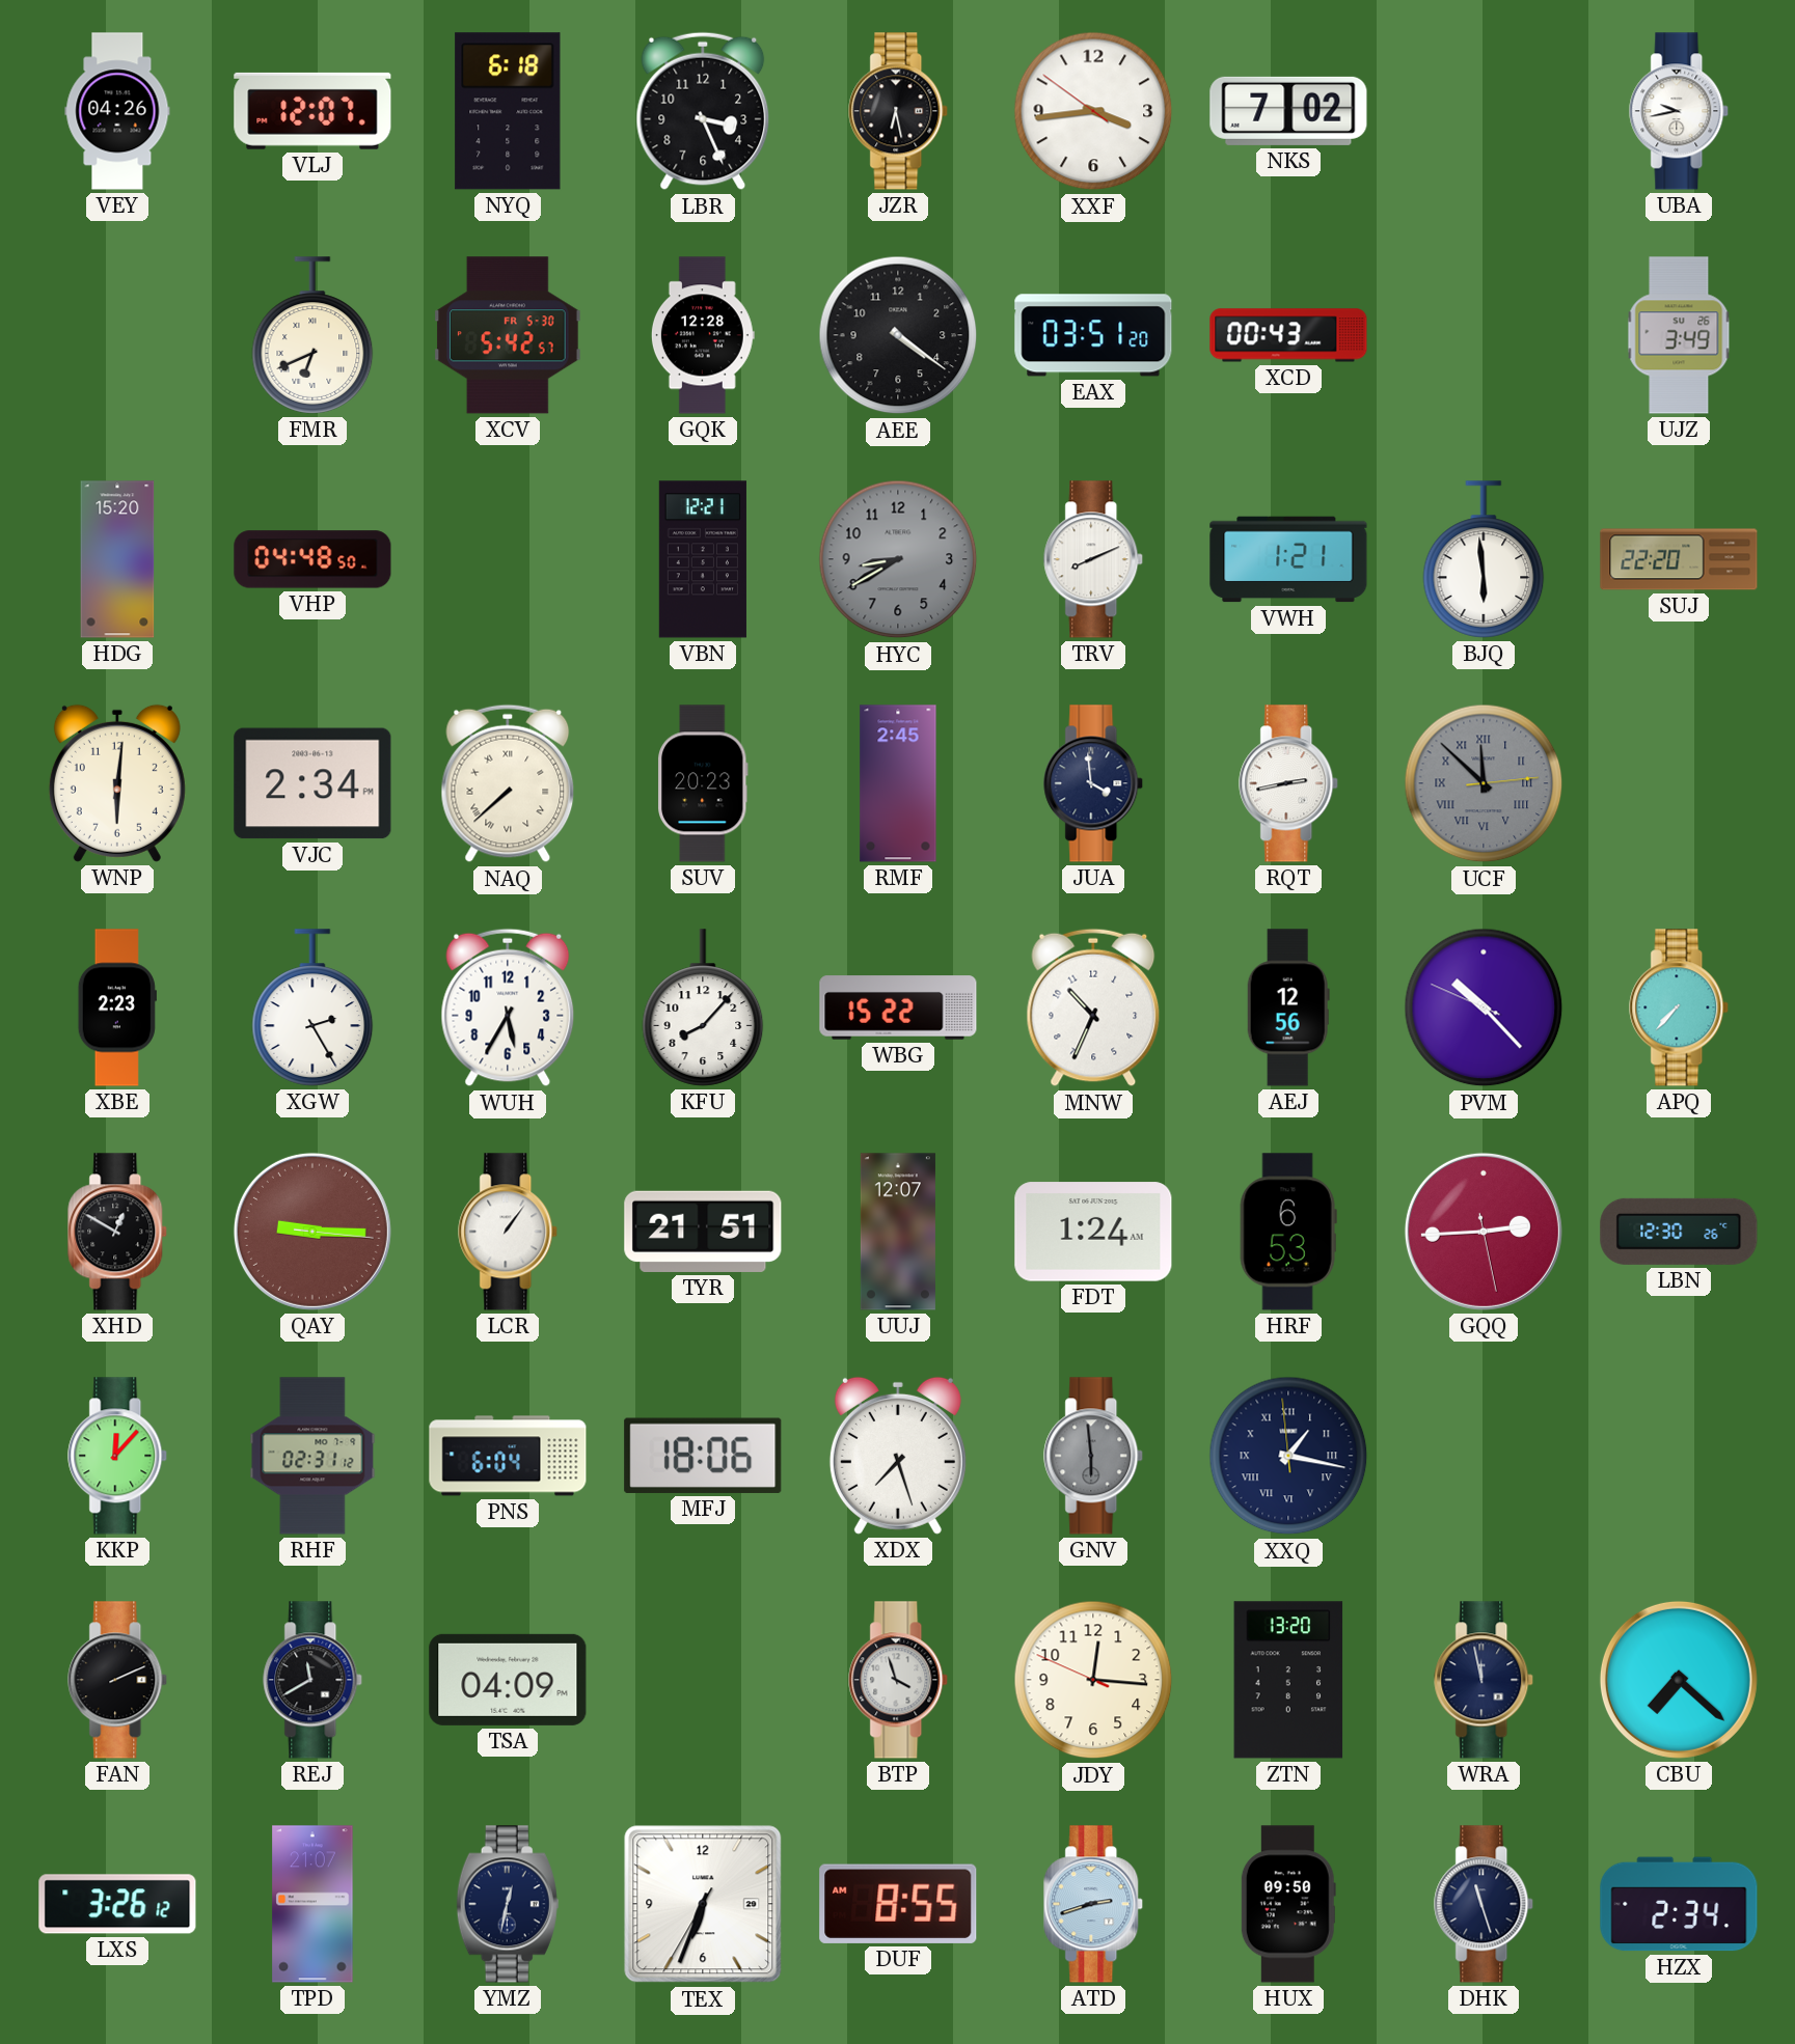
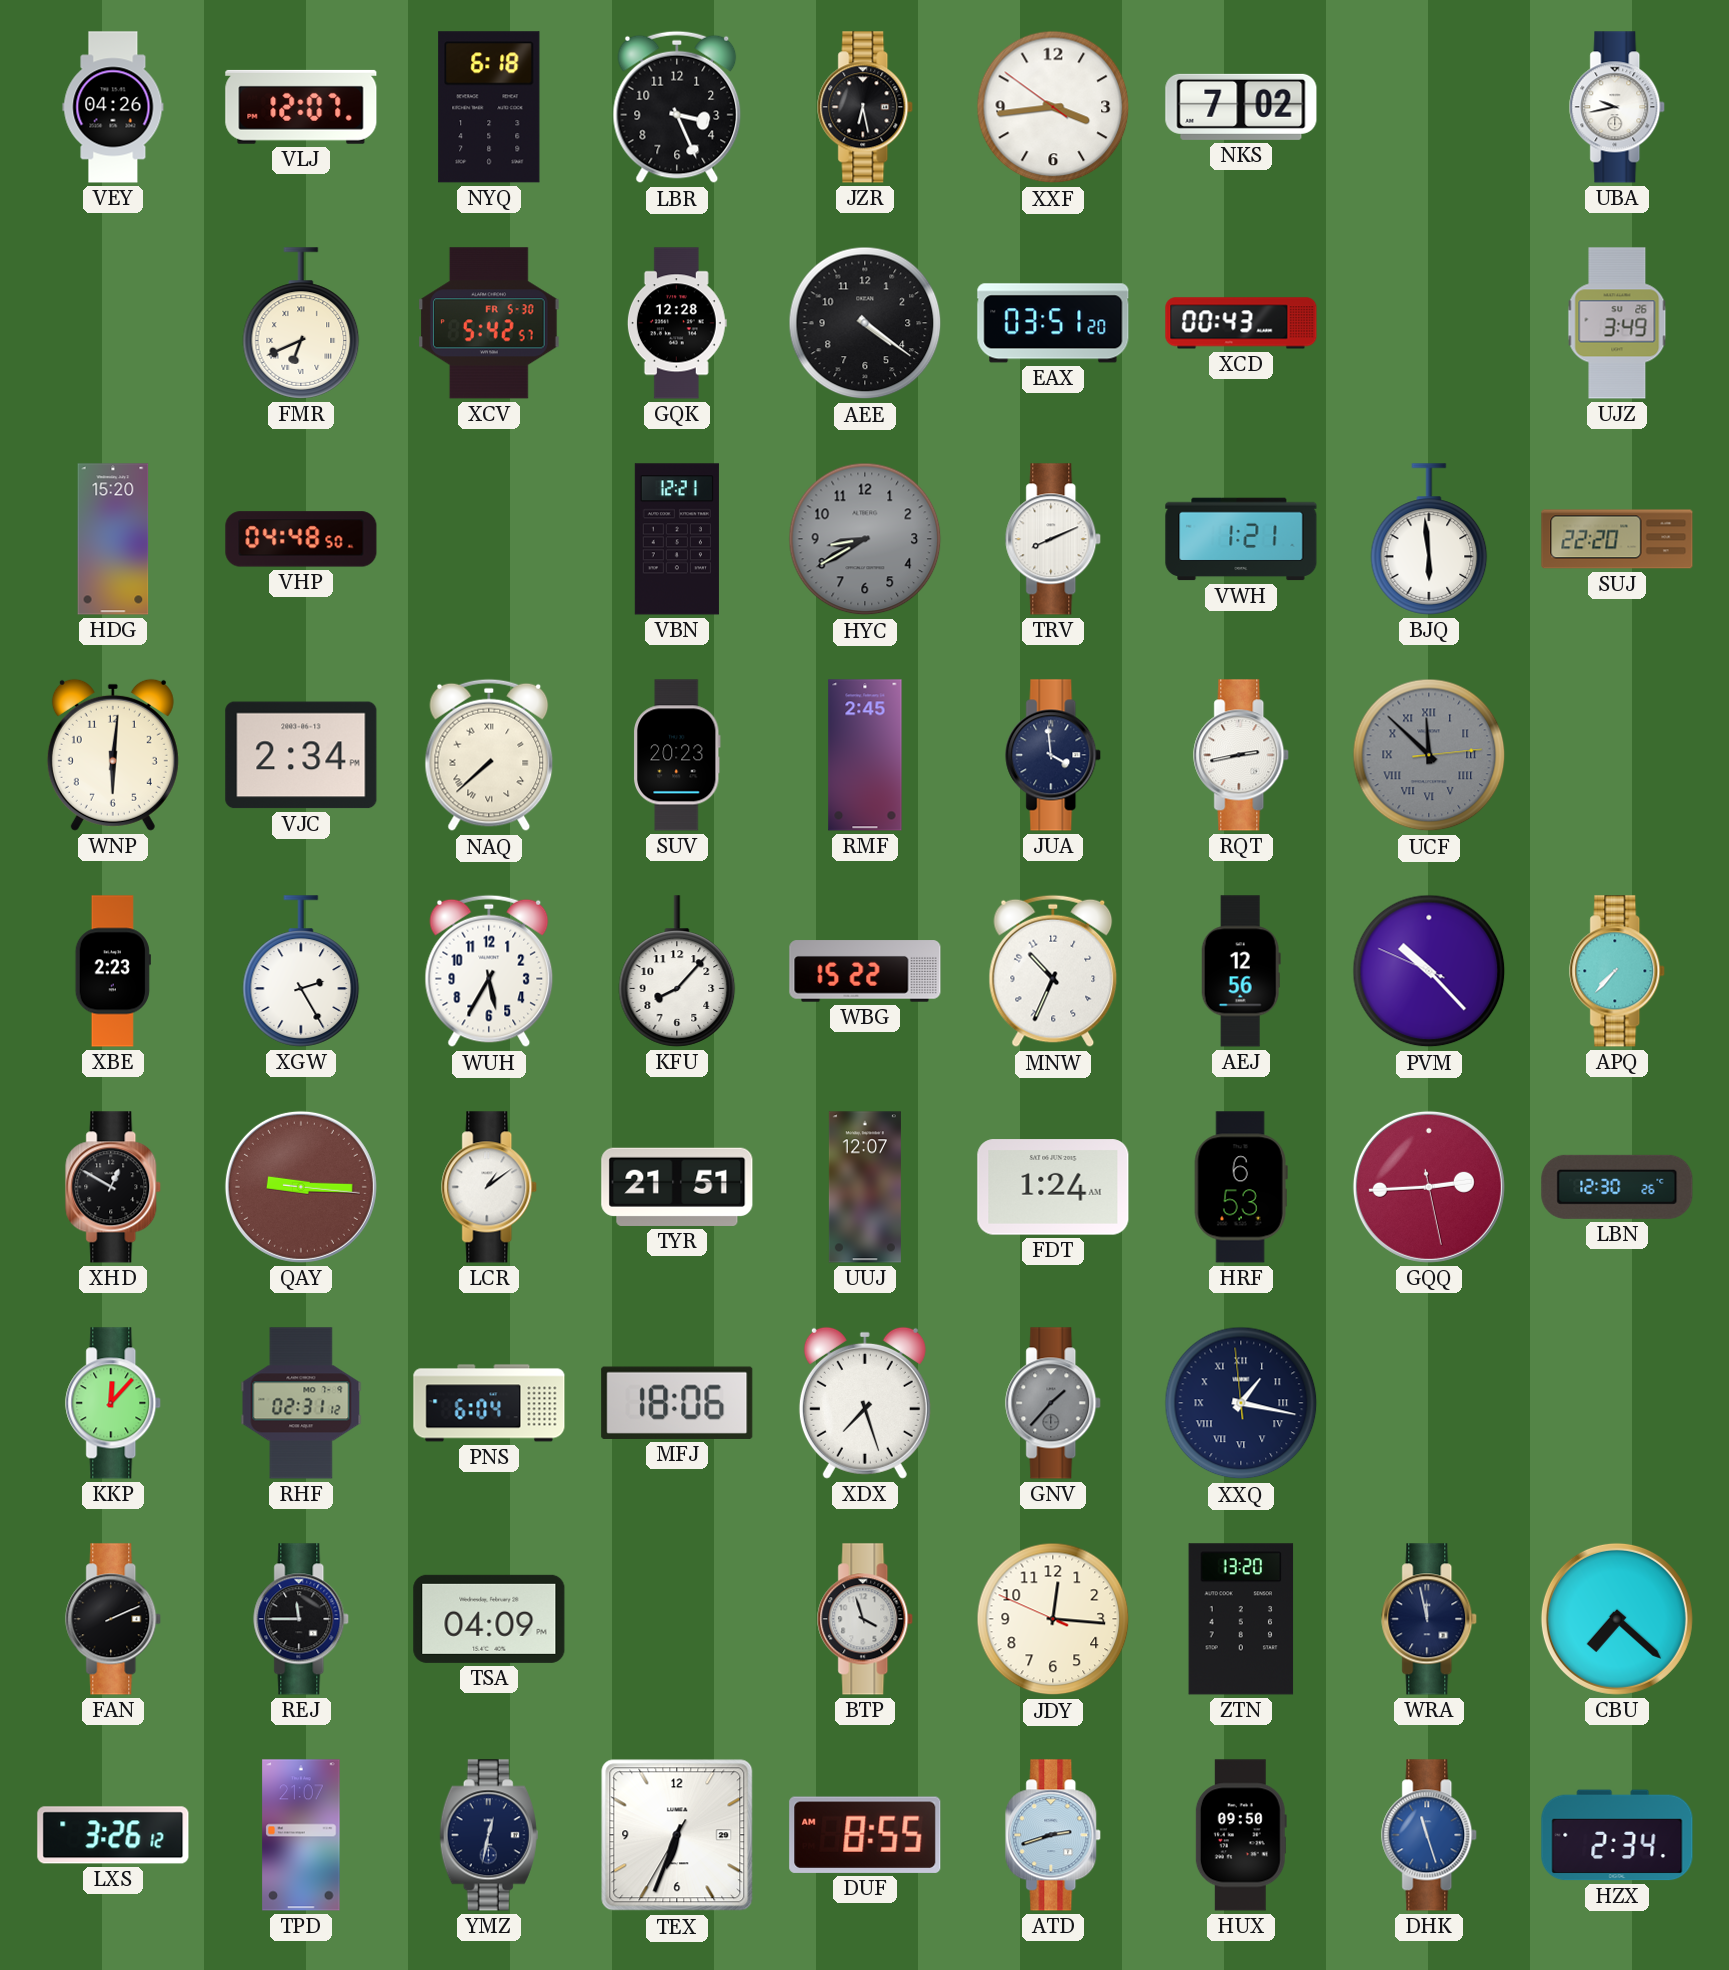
LCR: 1:06 -> 1:09 (490, 1187)
GNV: 5:59 -> 1:37 (1054, 1403)
REJ: 11:40 -> 11:45 (302, 1619)
DHK dial: navy -> blue (1430, 1835)
